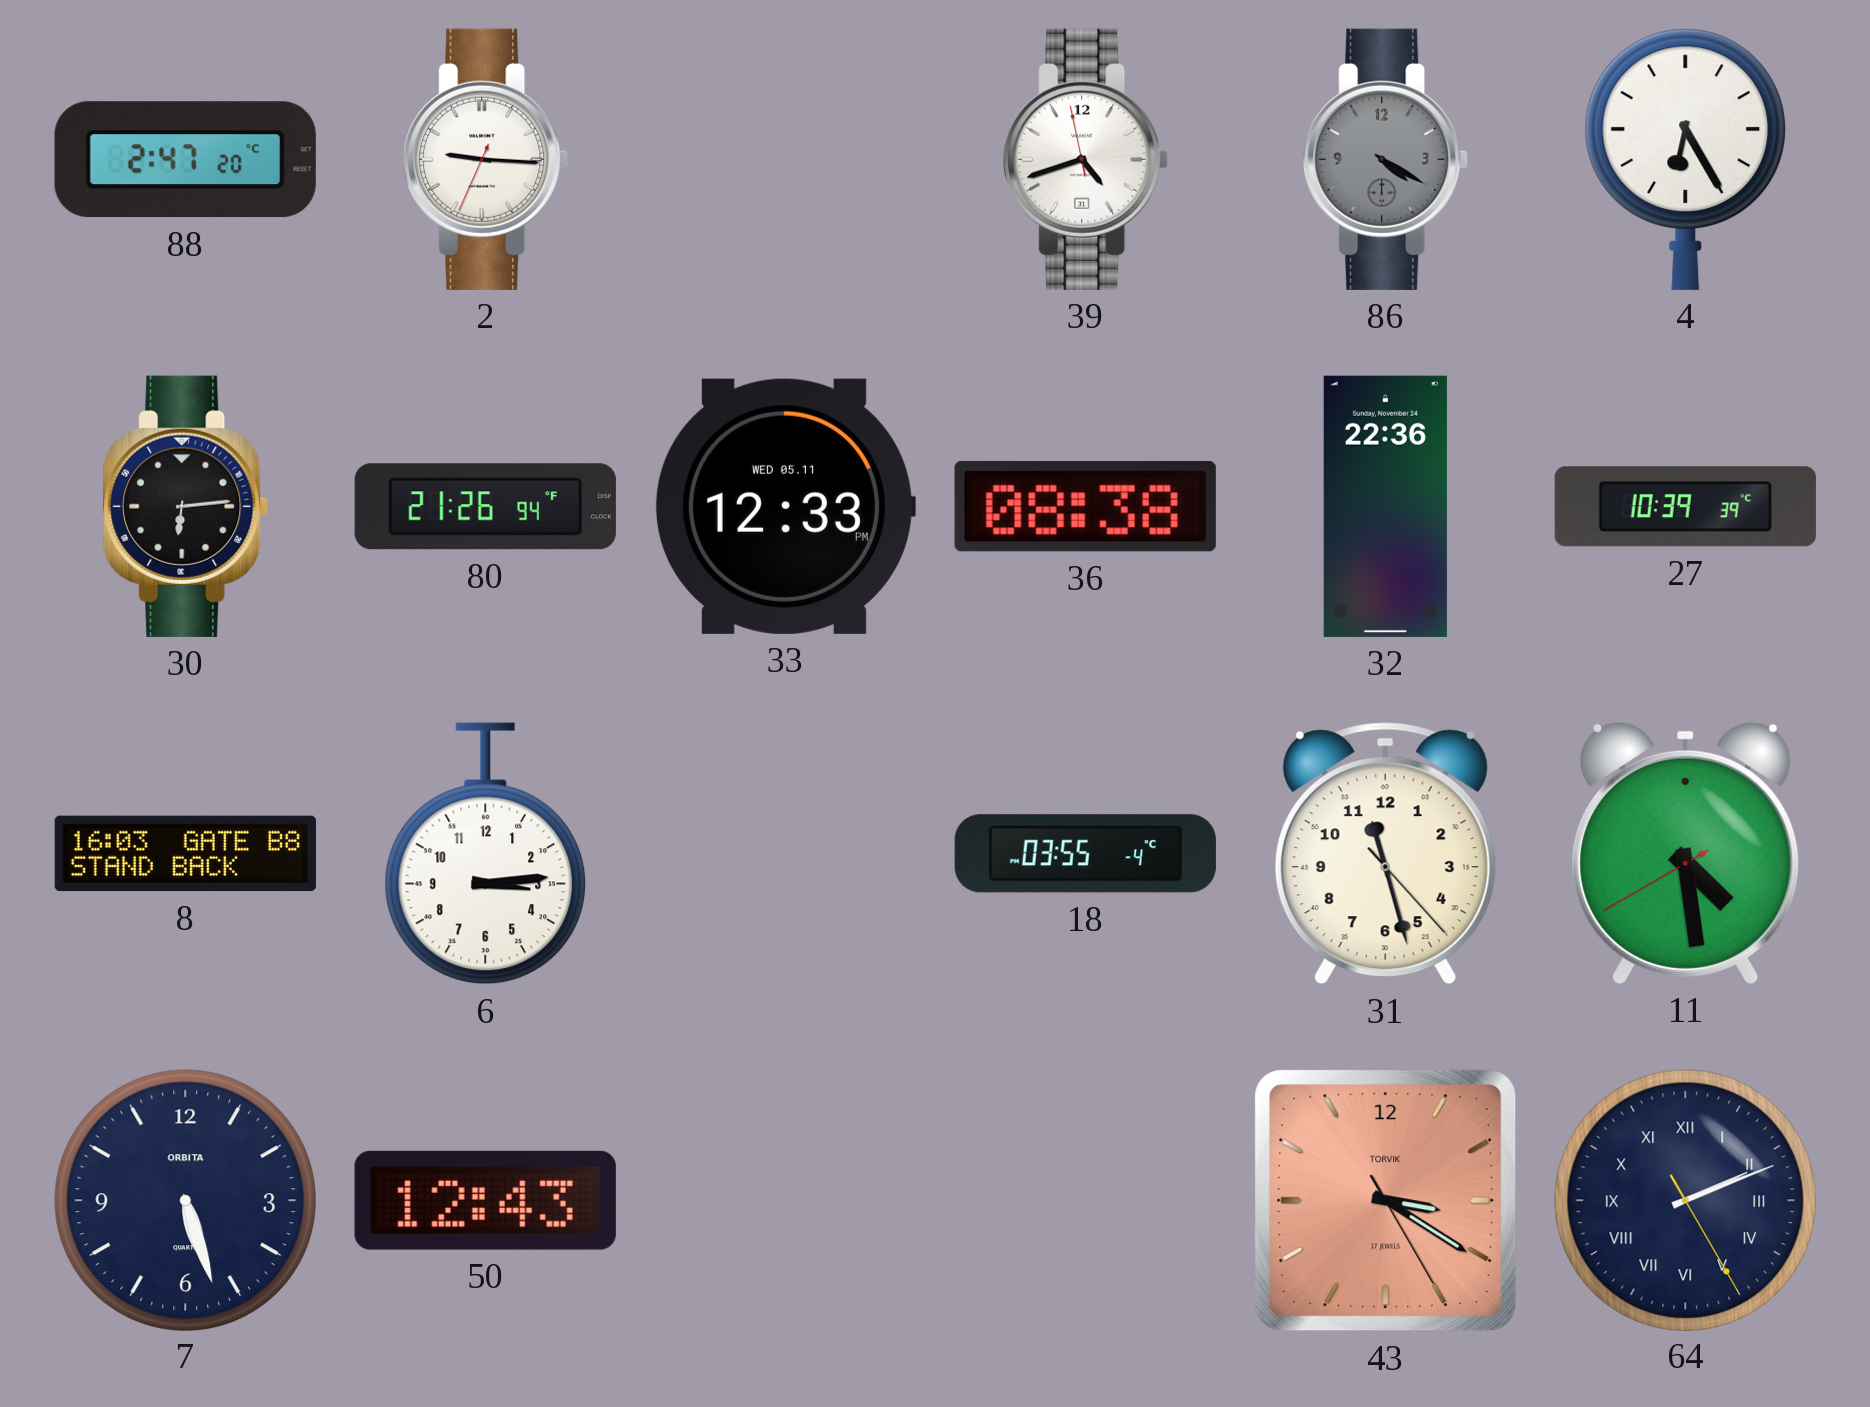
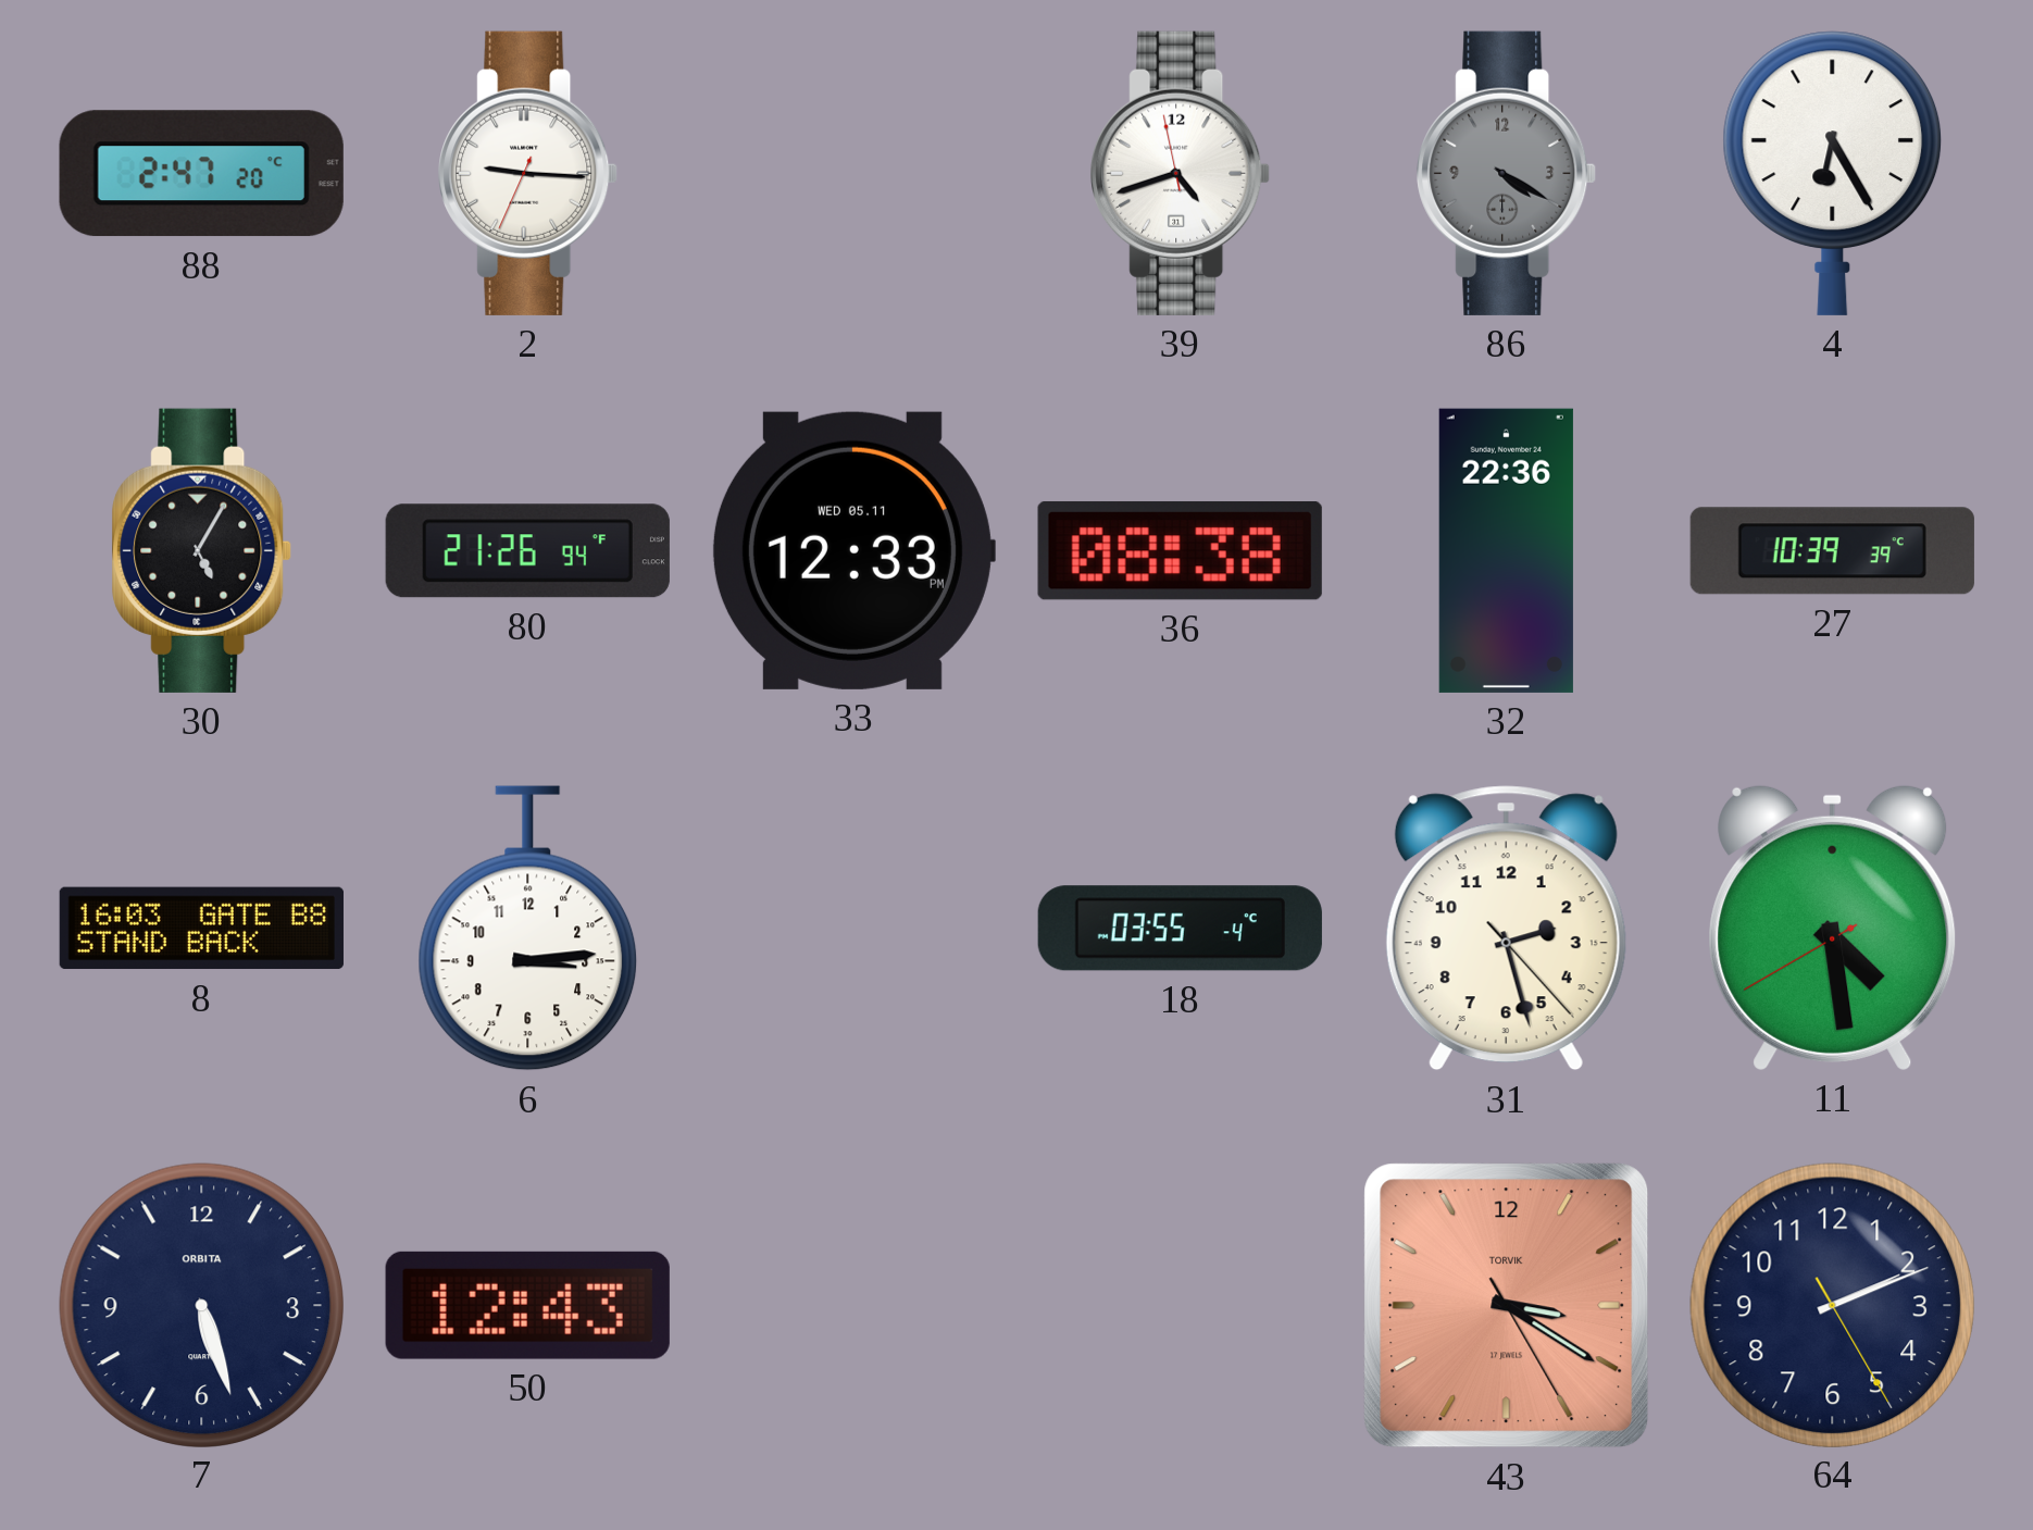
30: 6:14 -> 5:05 (202, 550)
31: 11:27 -> 2:27 (1506, 929)
64 numerals: Roman -> Arabic (1832, 1305)
